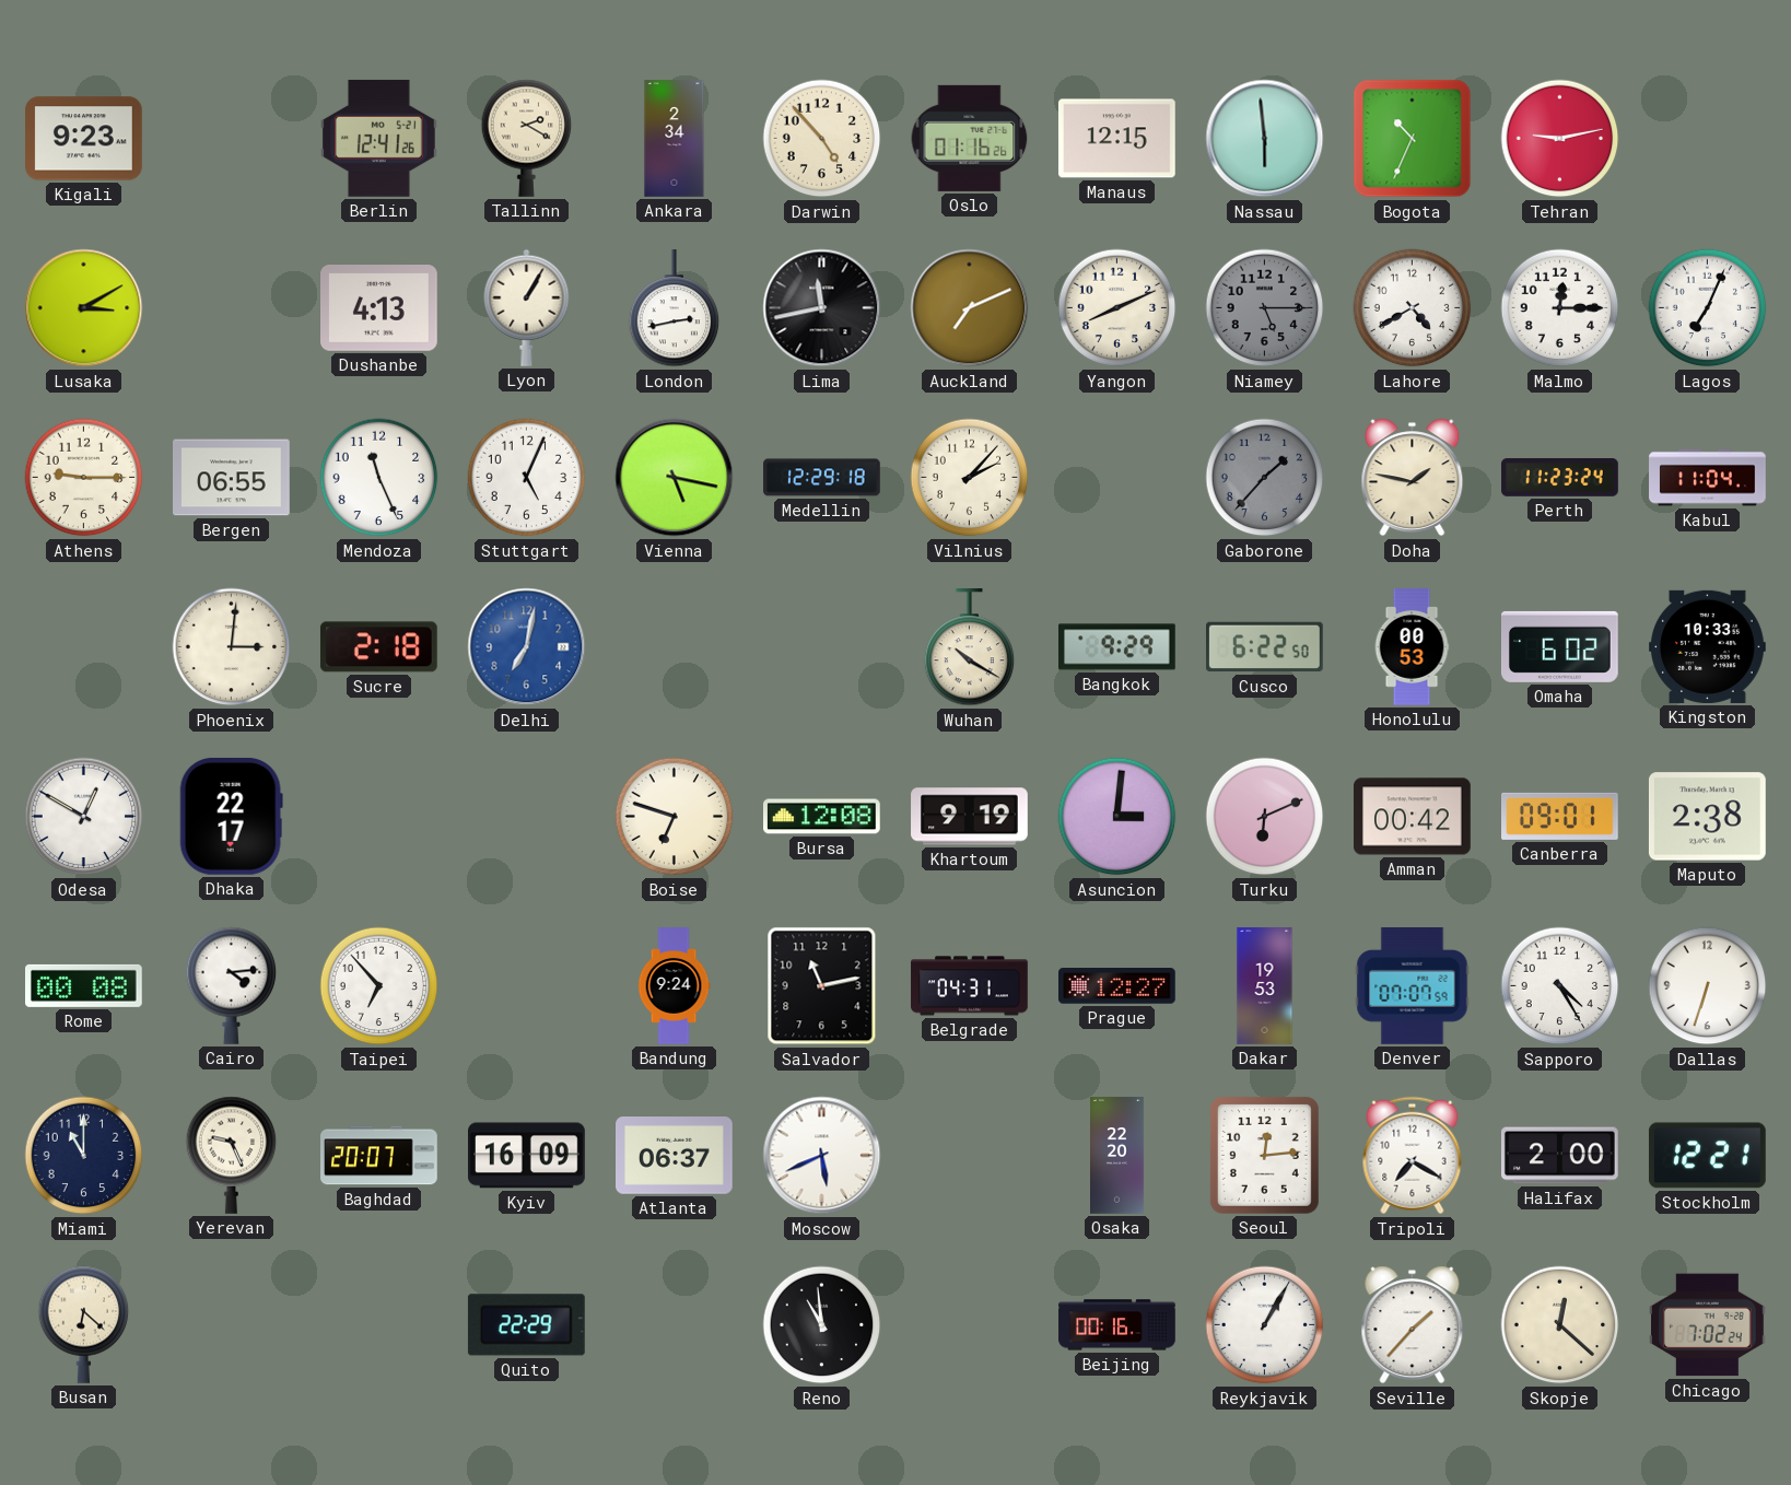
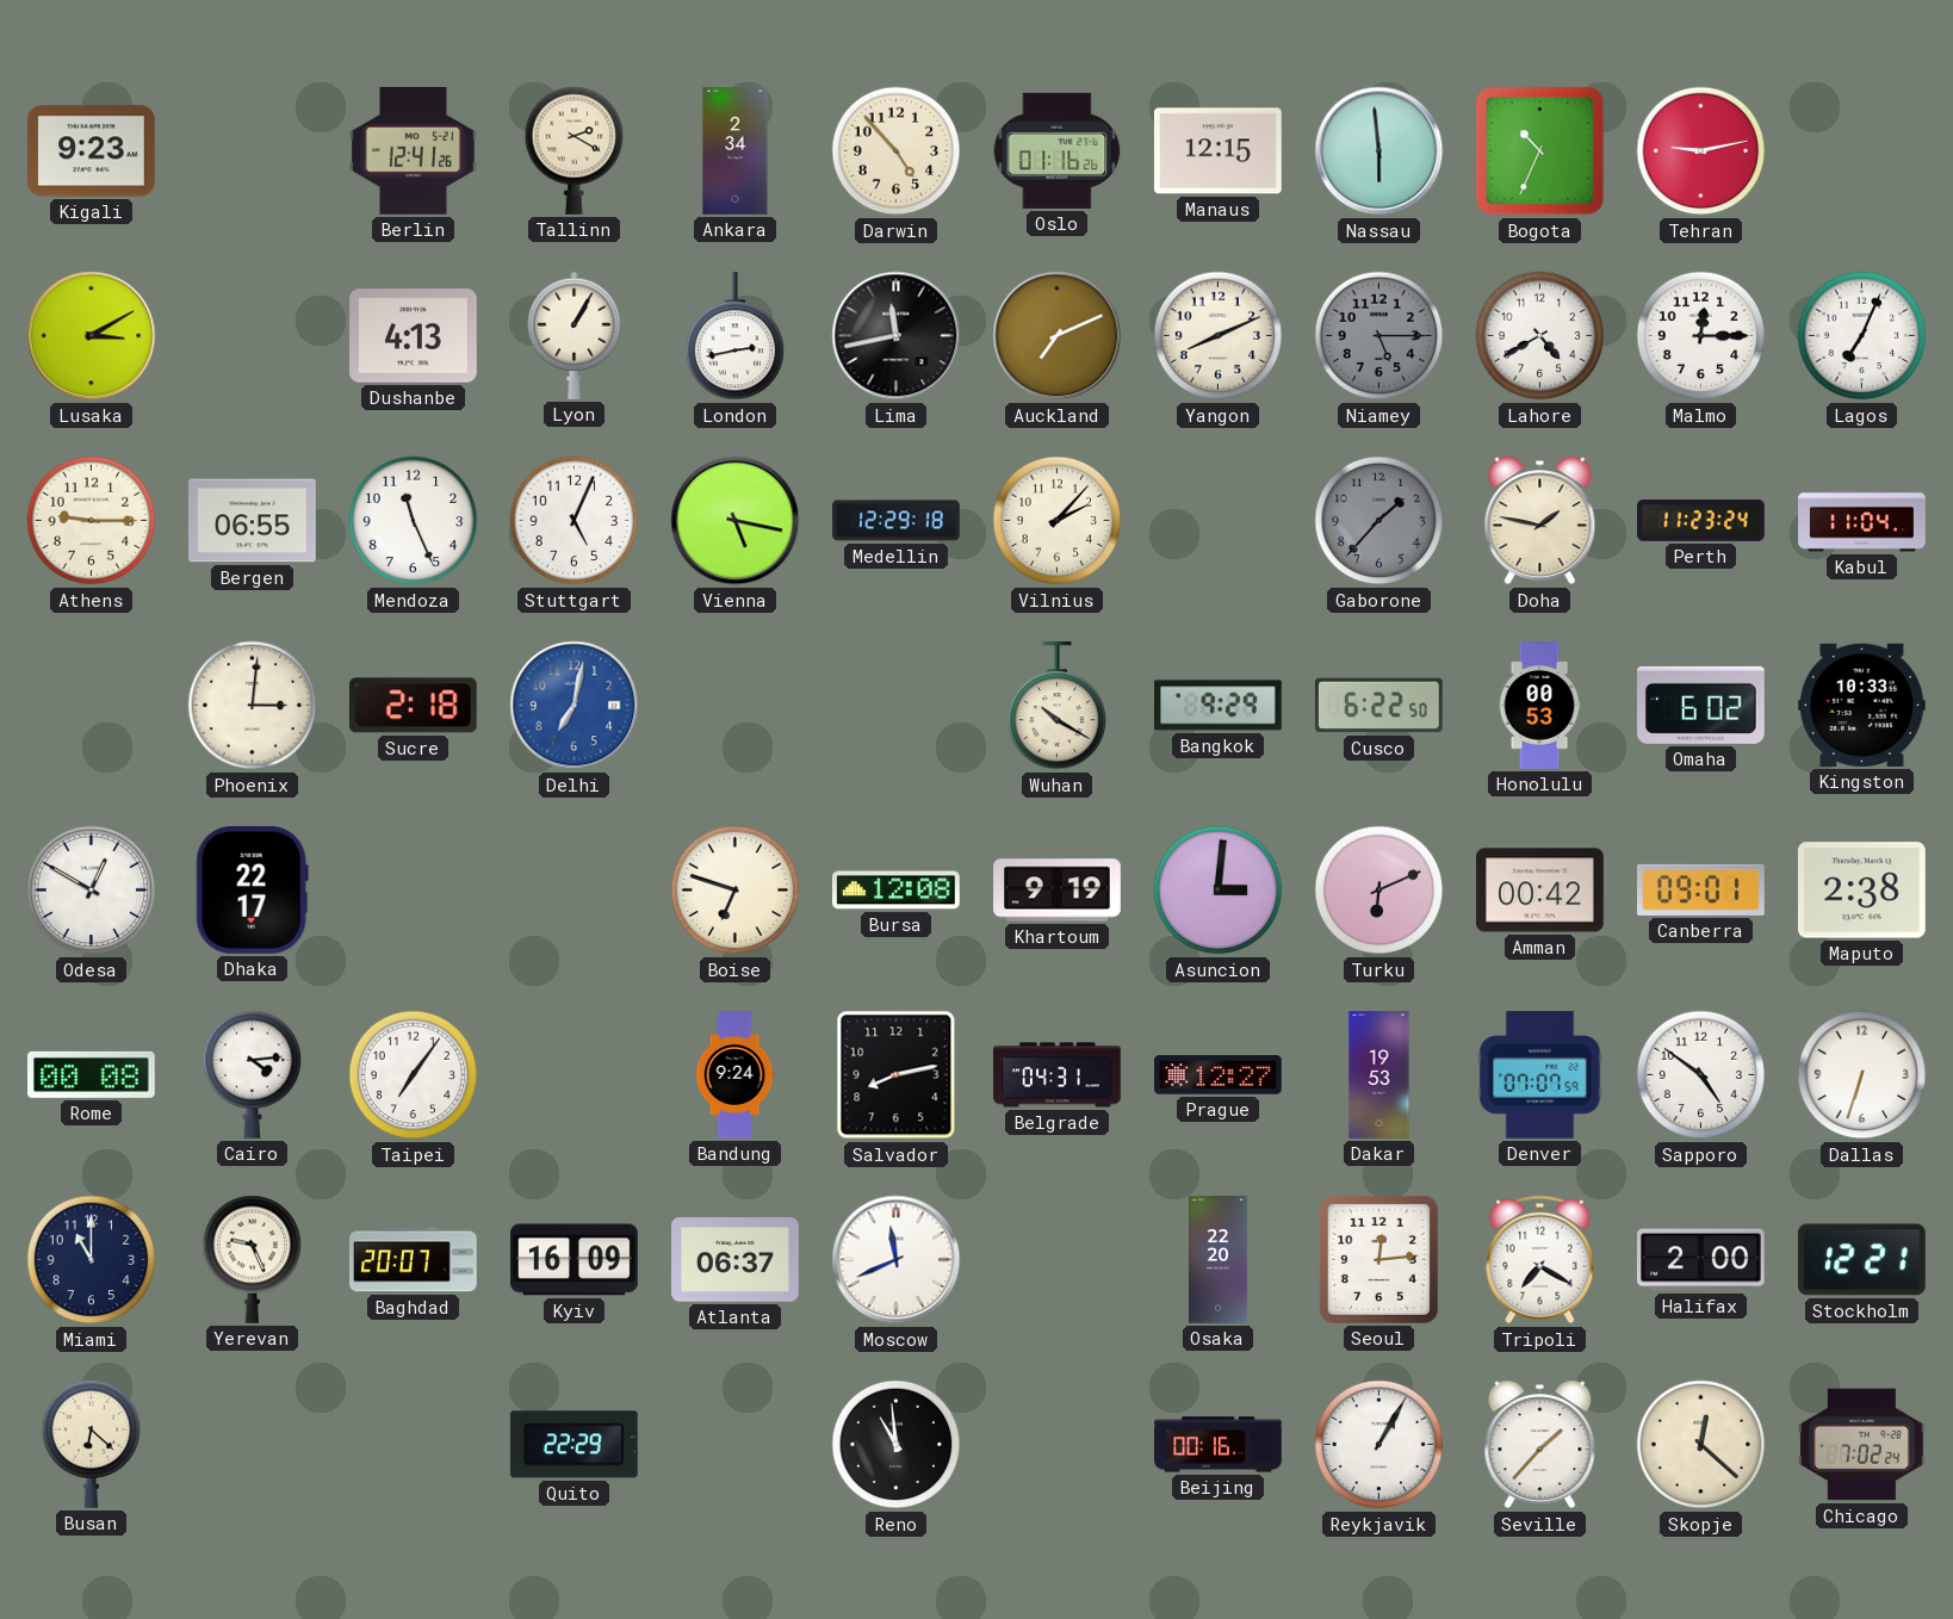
Taipei: 6:53 -> 7:06 (414, 1075)
Salvador: 11:13 -> 8:13 (897, 1075)
Sapporo: 4:25 -> 4:51 (1701, 1075)
Moscow: 5:41 -> 11:41 (897, 1260)
